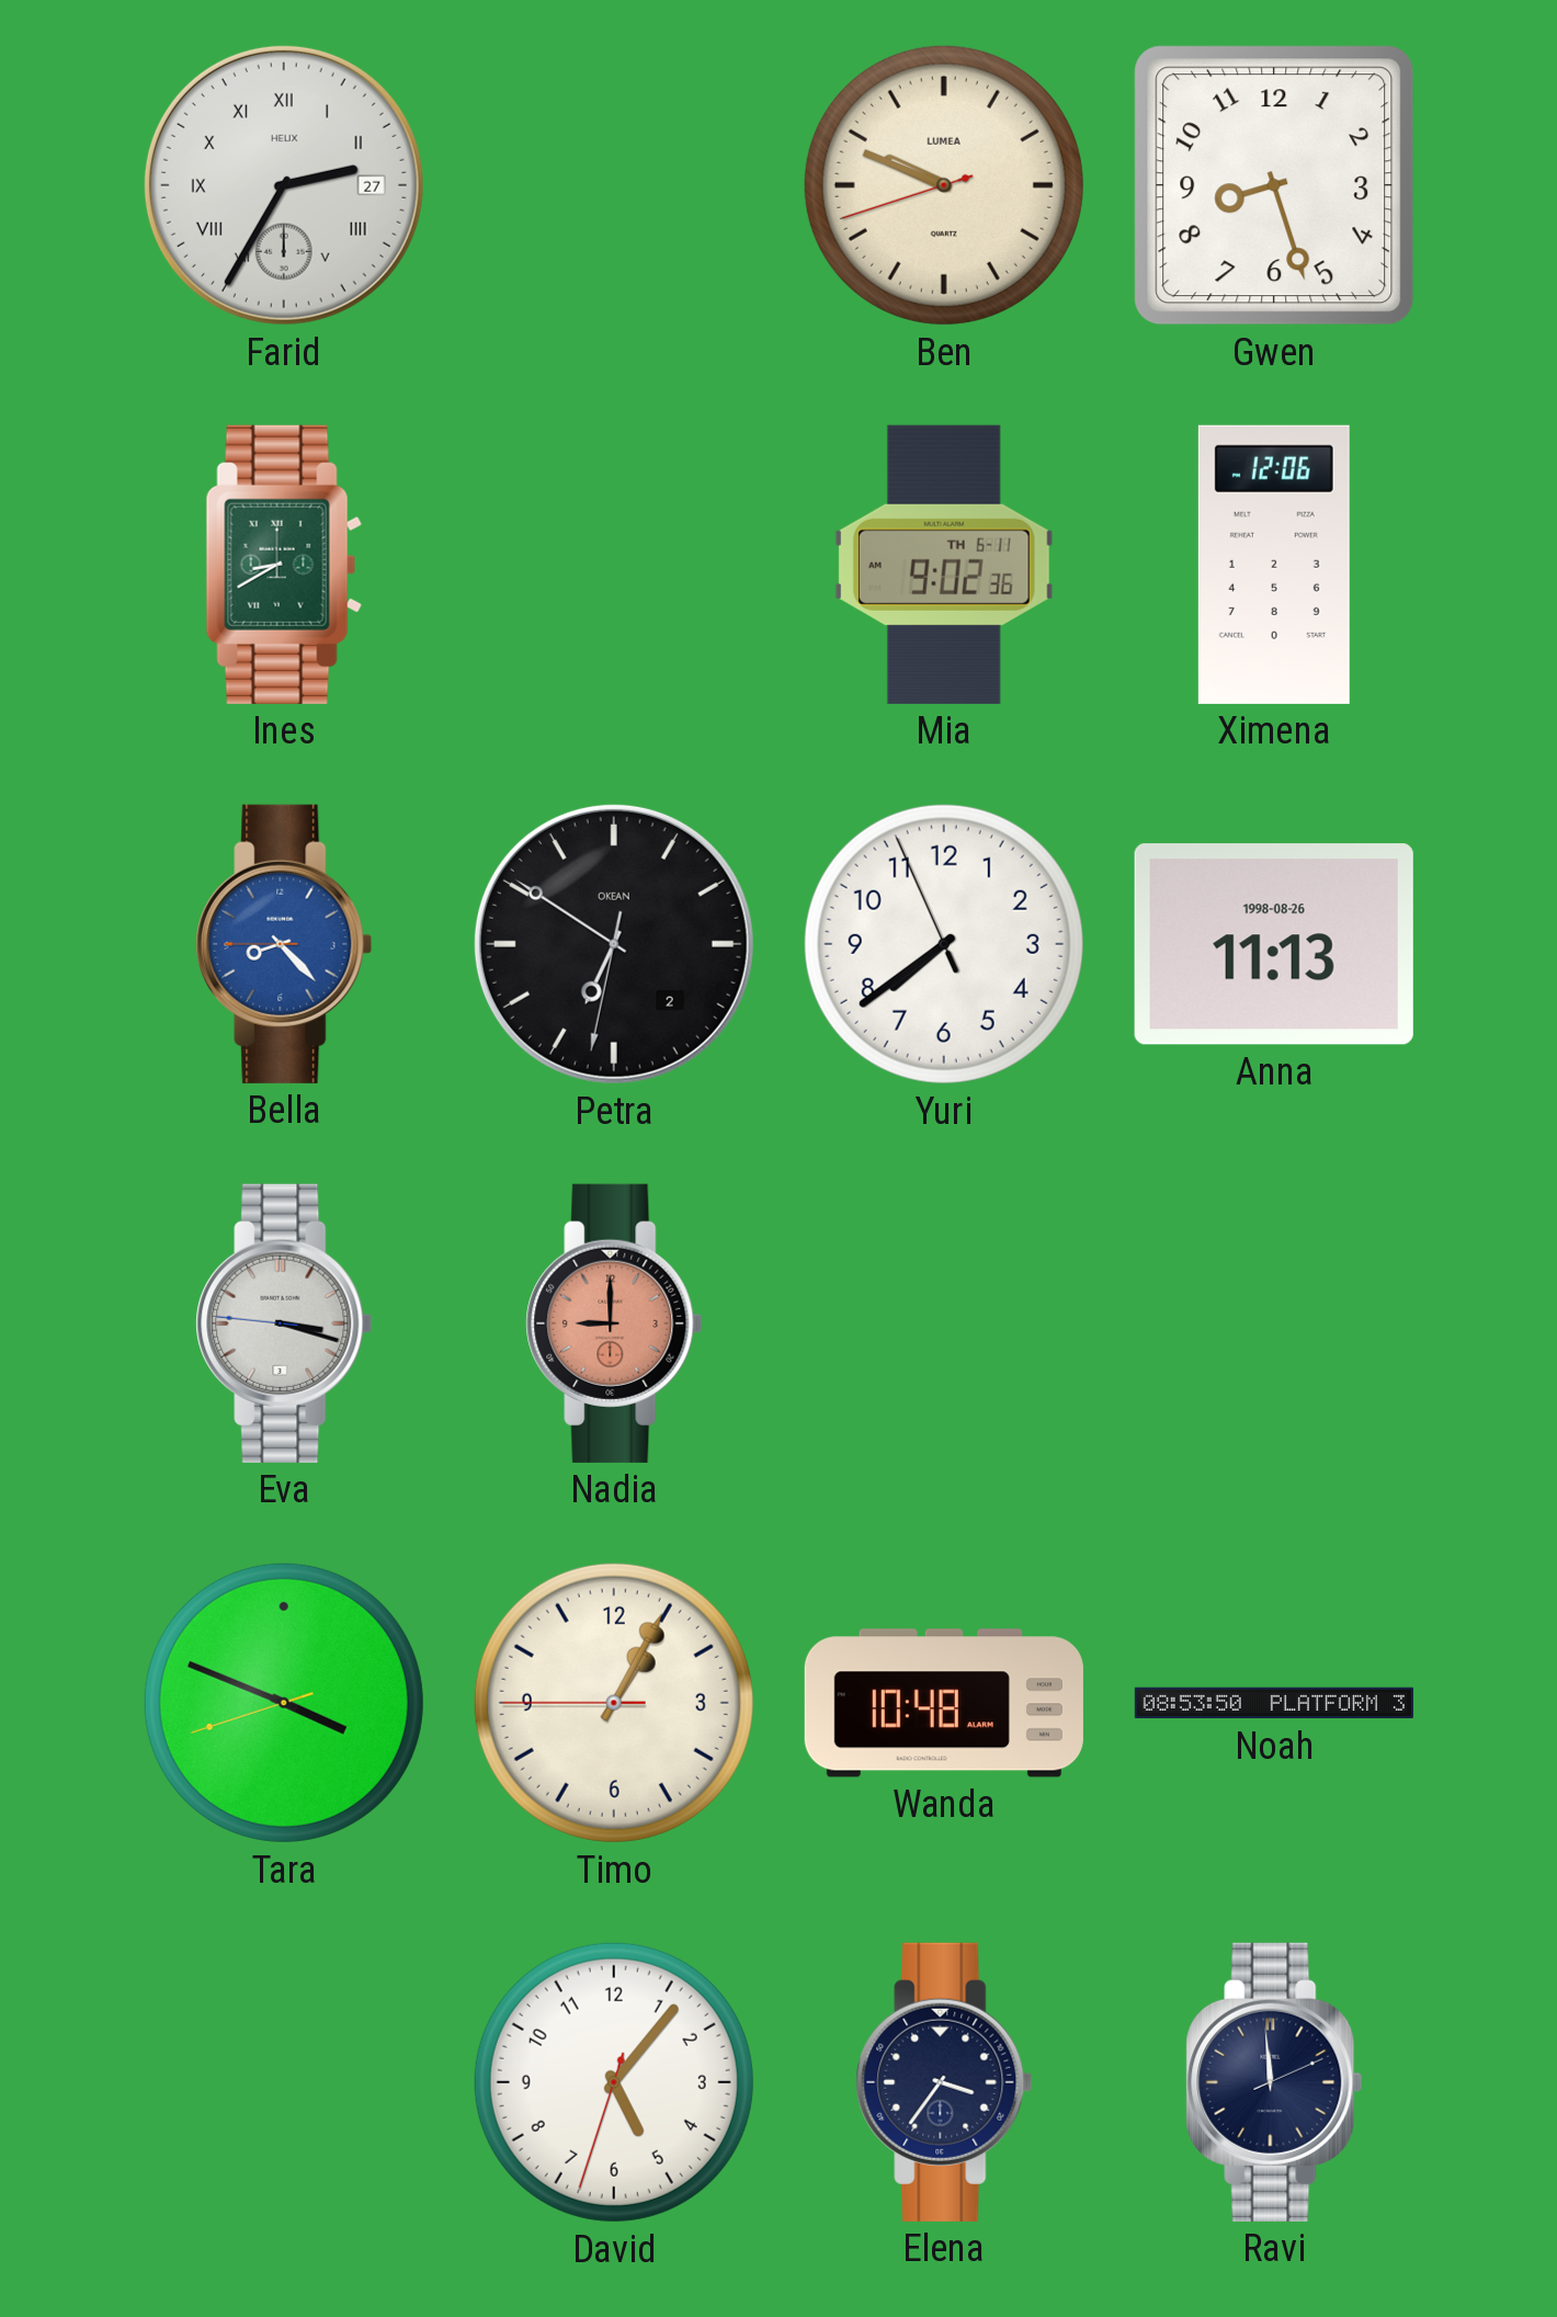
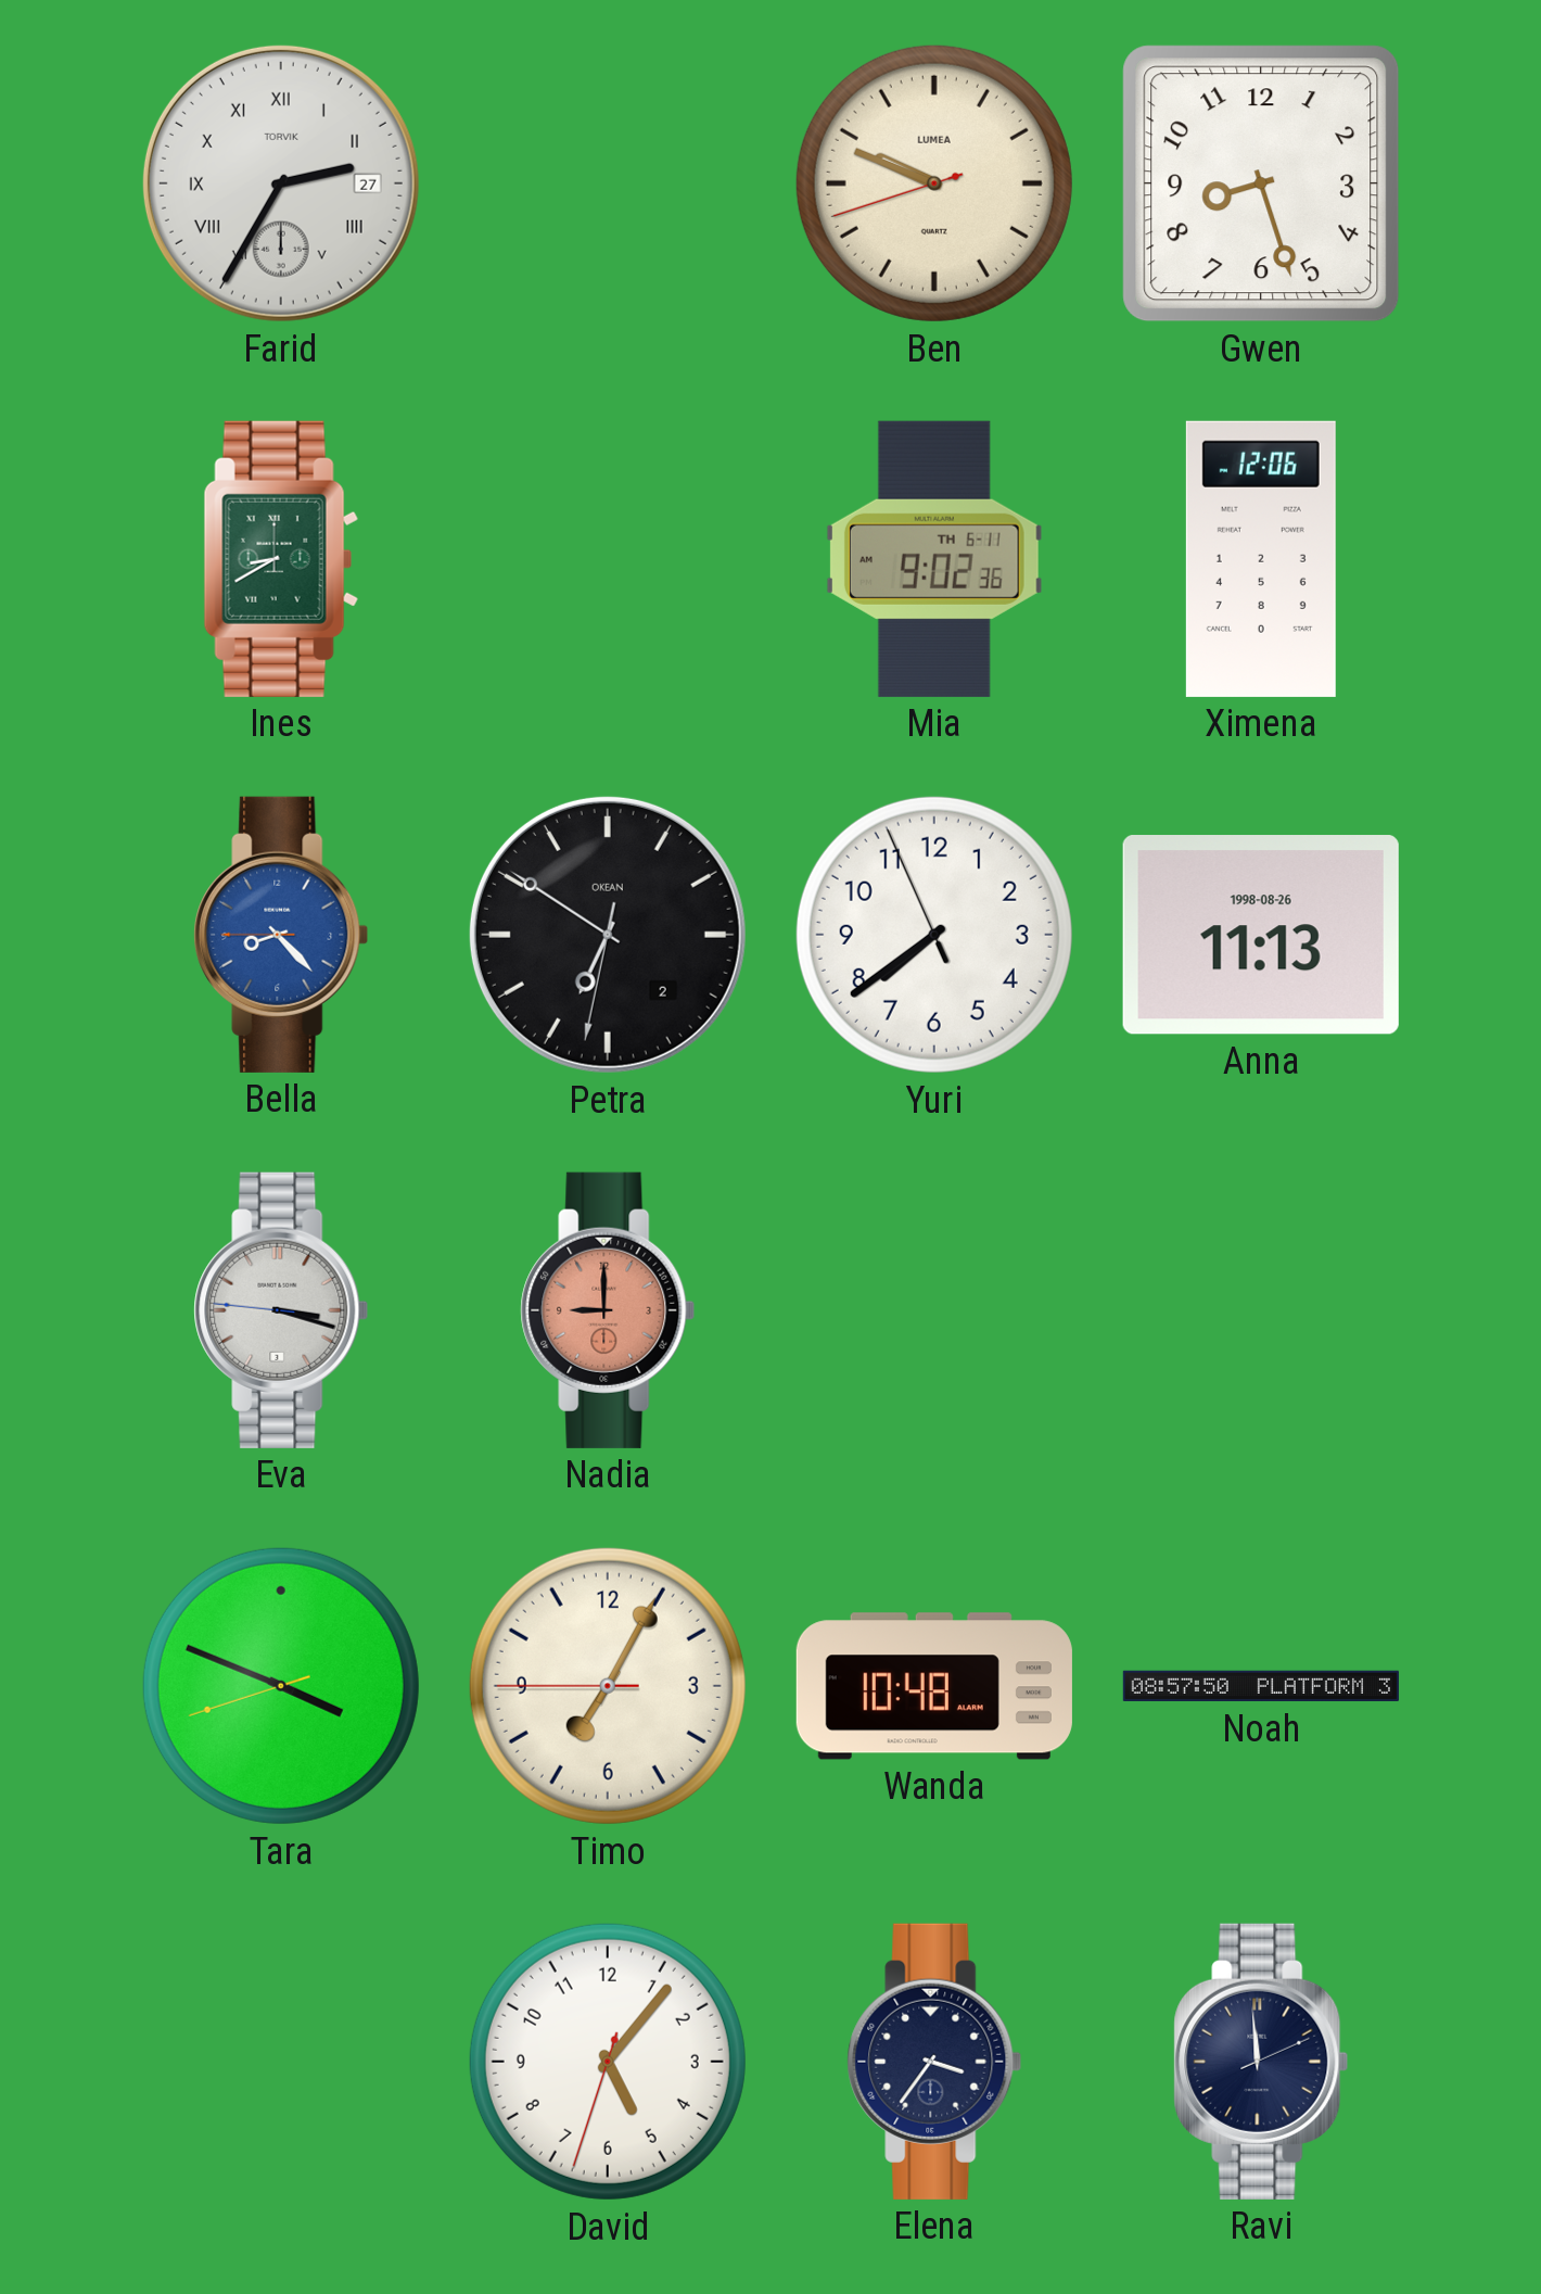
Farid brand: HELIX -> TORVIK (281, 183)
Timo: 1:04 -> 7:04 (608, 1686)
Noah: 08:53 -> 08:57 (1261, 1686)
